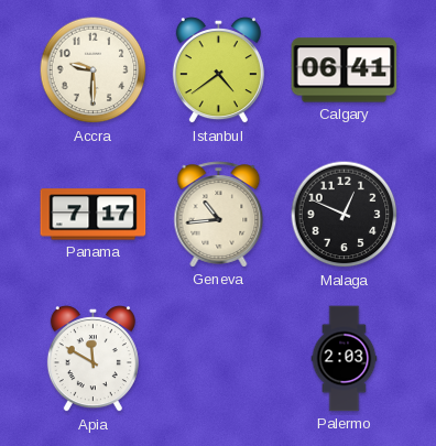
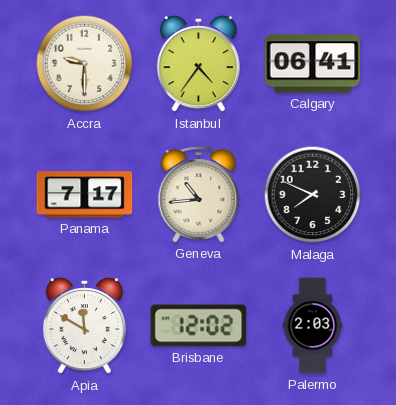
Istanbul: 4:39 -> 4:36 (198, 64)
Malaga: 12:49 -> 7:49 (313, 195)
Brisbane: none -> 12:02 (199, 326)
